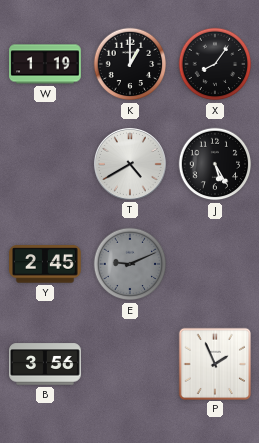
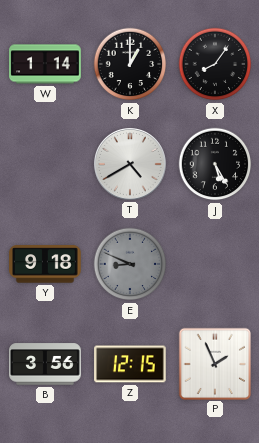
W: 1:19 -> 1:14 (45, 64)
Y: 2:45 -> 9:18 (45, 264)
E: 9:11 -> 8:49 (130, 264)
Z: none -> 12:15 (130, 364)
